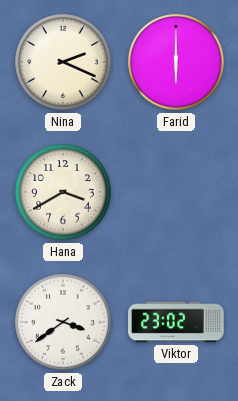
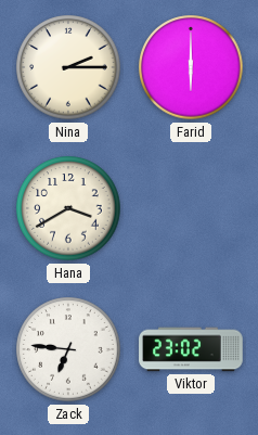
Nina: 2:19 -> 2:15 (68, 67)
Zack: 3:39 -> 6:46 (68, 349)
